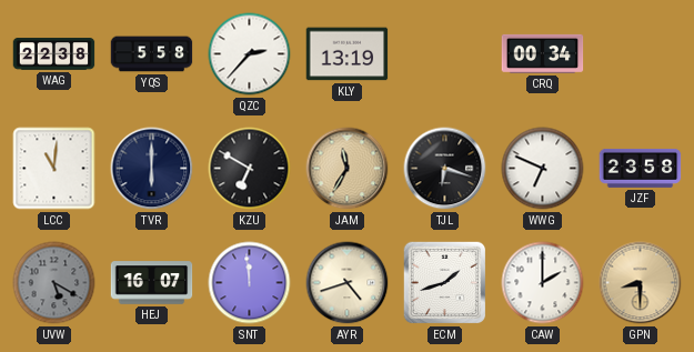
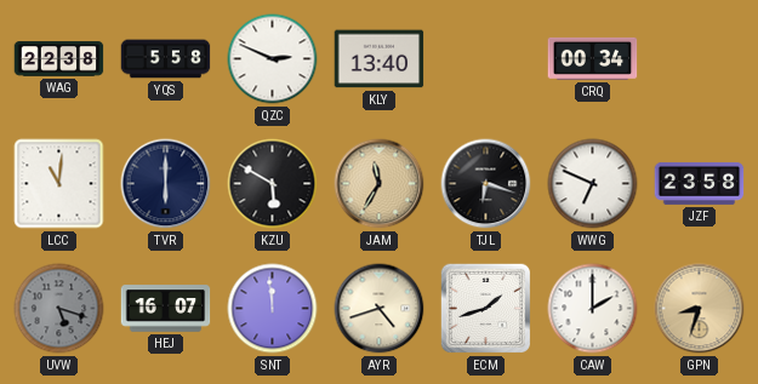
QZC: 2:37 -> 2:49 (273, 59)
KLY: 13:19 -> 13:40 (380, 59)
KZU: 6:50 -> 5:50 (273, 184)
UVW: 5:20 -> 5:18 (59, 309)
GPN: 8:30 -> 8:33 (700, 309)
